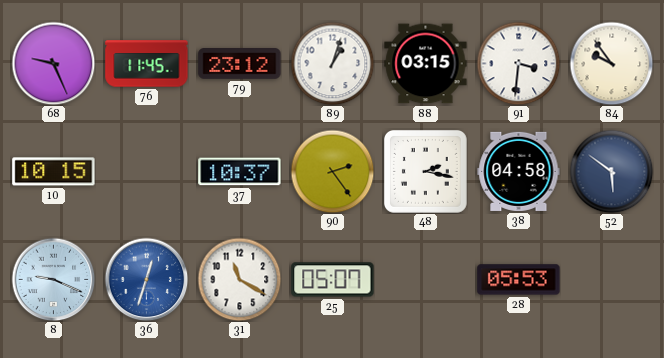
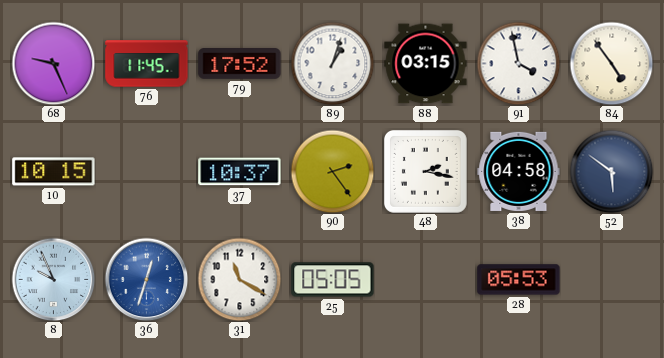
79: 23:12 -> 17:52 (240, 64)
91: 3:31 -> 3:58 (518, 63)
84: 9:54 -> 4:54 (611, 63)
8: 9:19 -> 9:56 (53, 279)
25: 05:07 -> 05:05 (333, 280)
